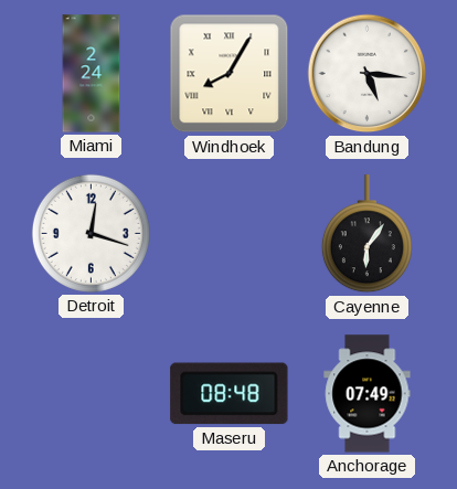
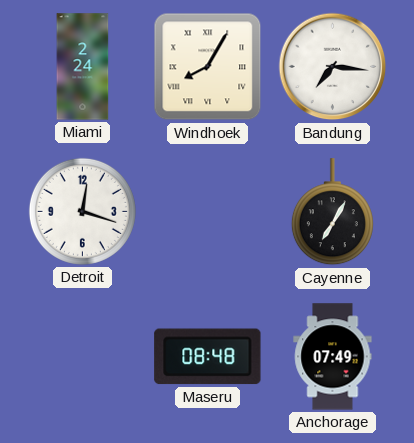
Bandung: 5:16 -> 7:16 (333, 67)
Cayenne: 6:06 -> 7:05 (332, 212)
